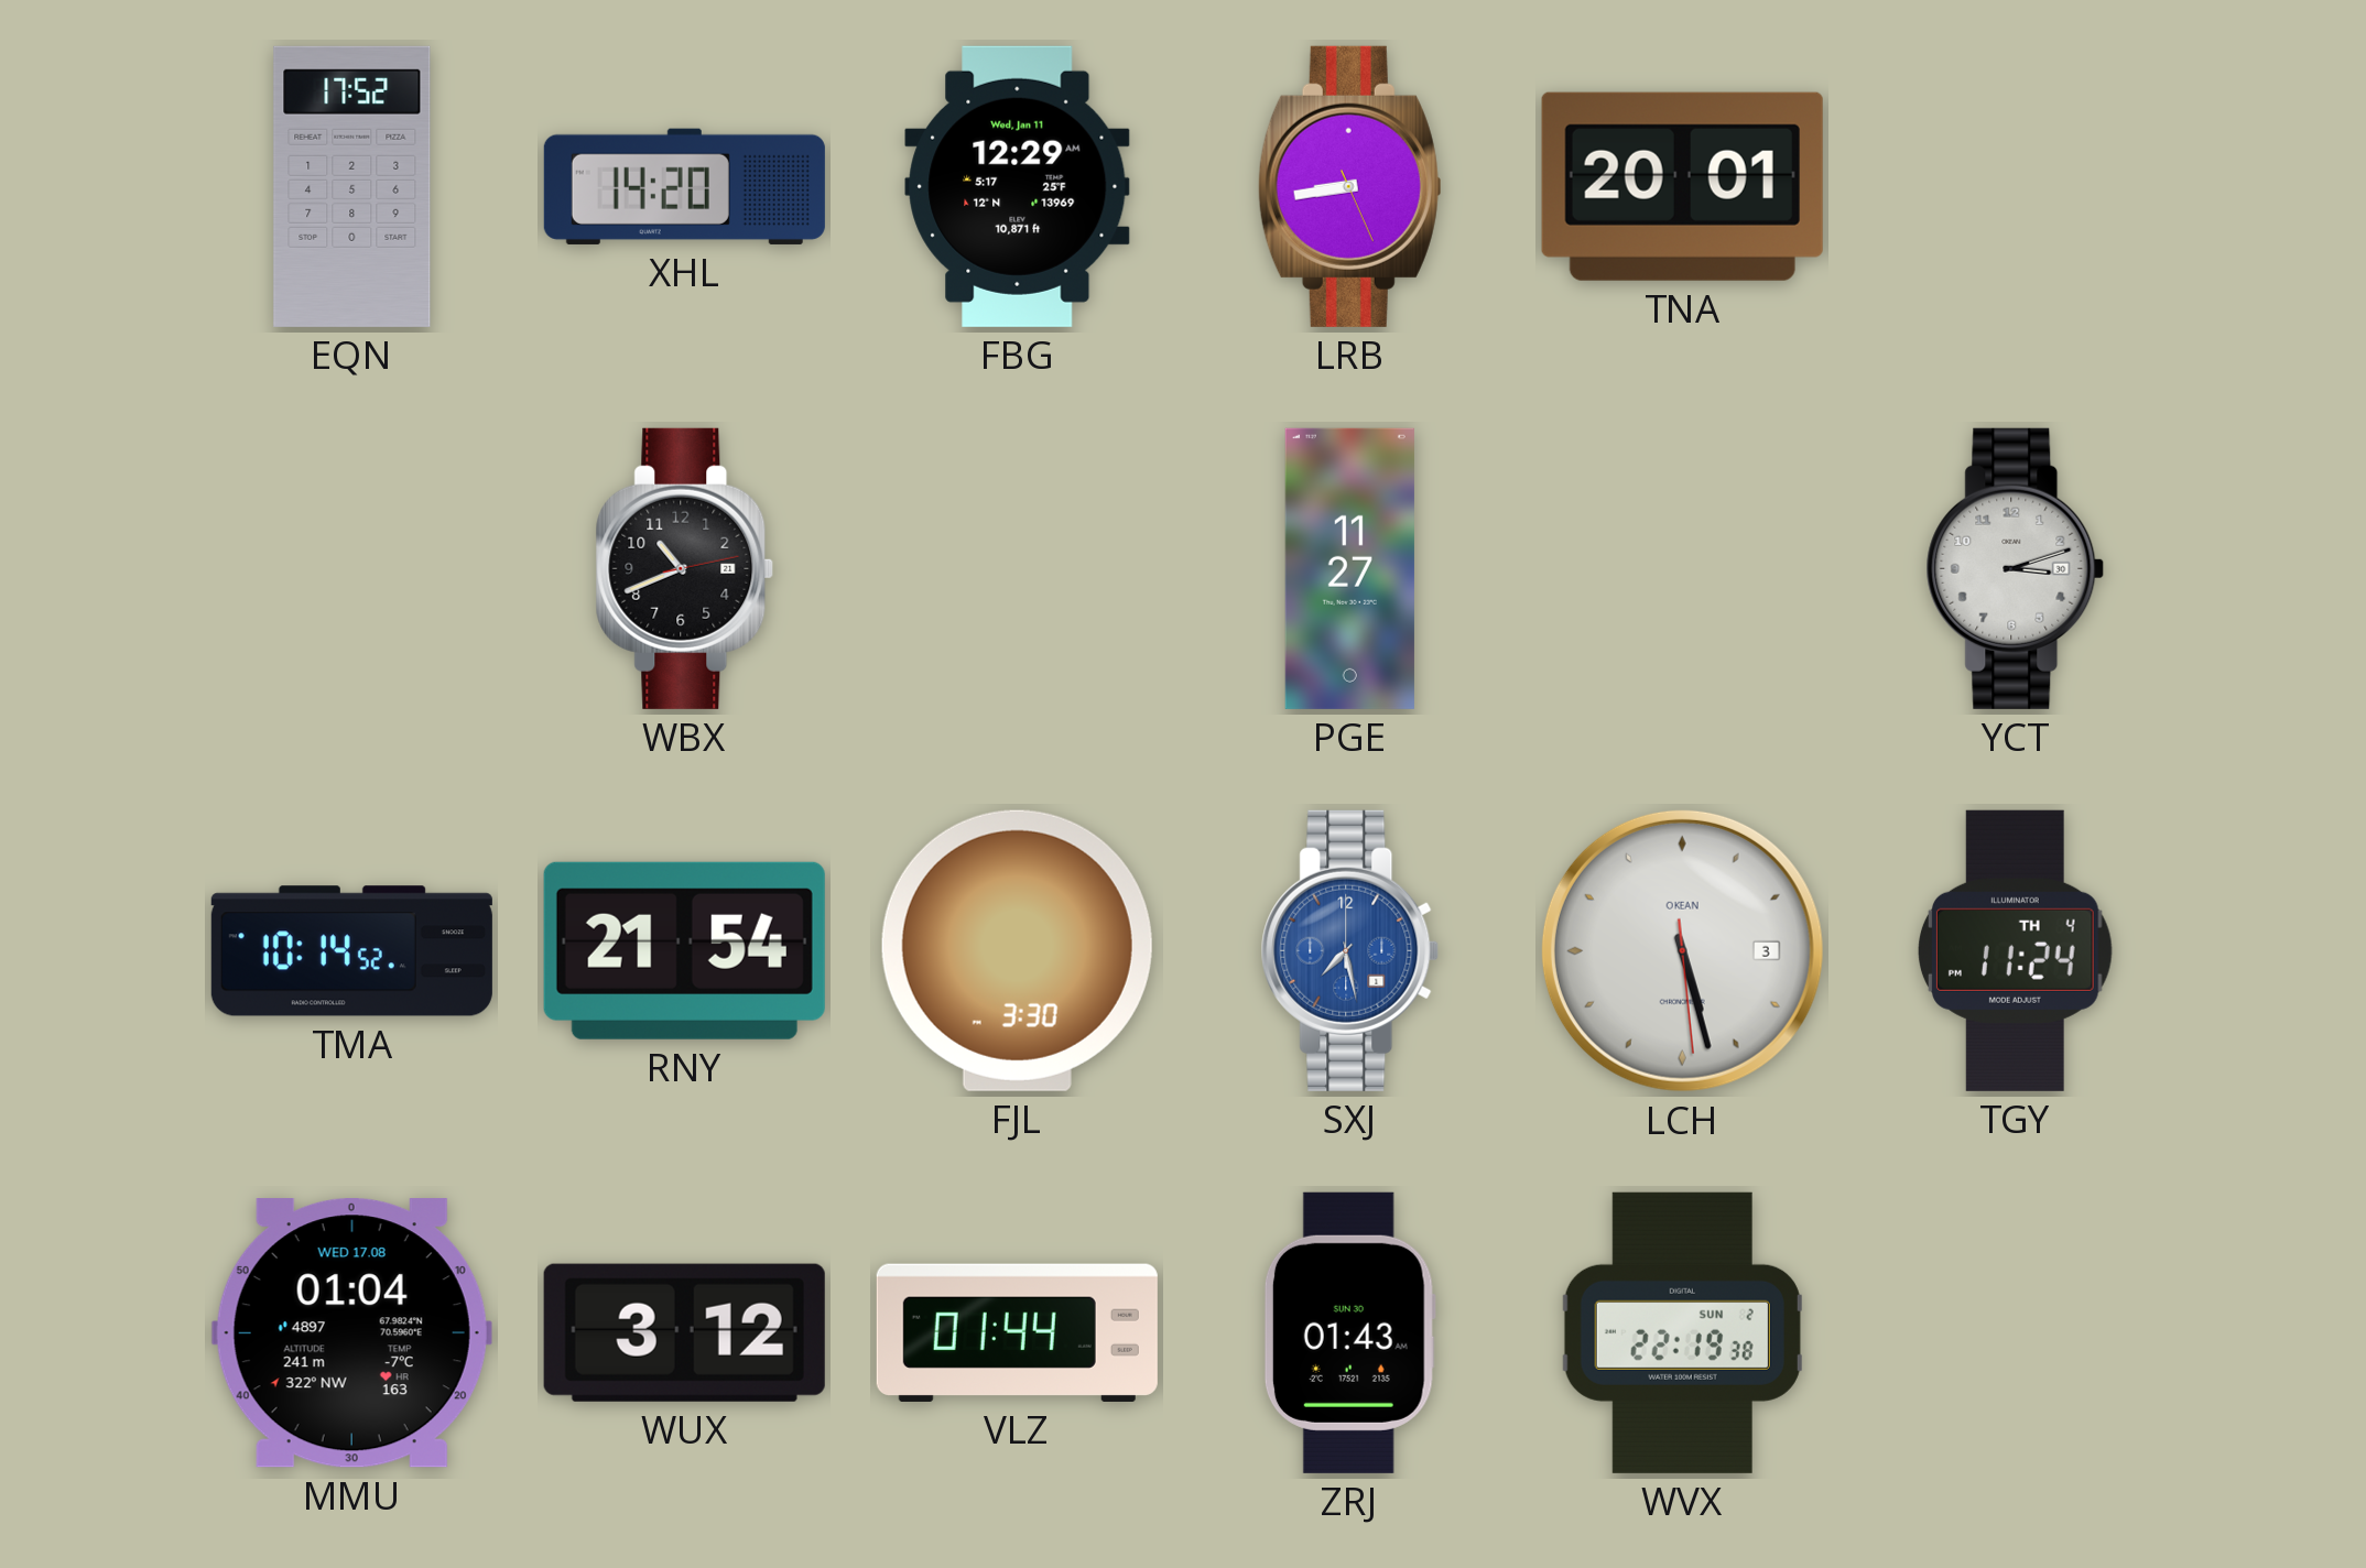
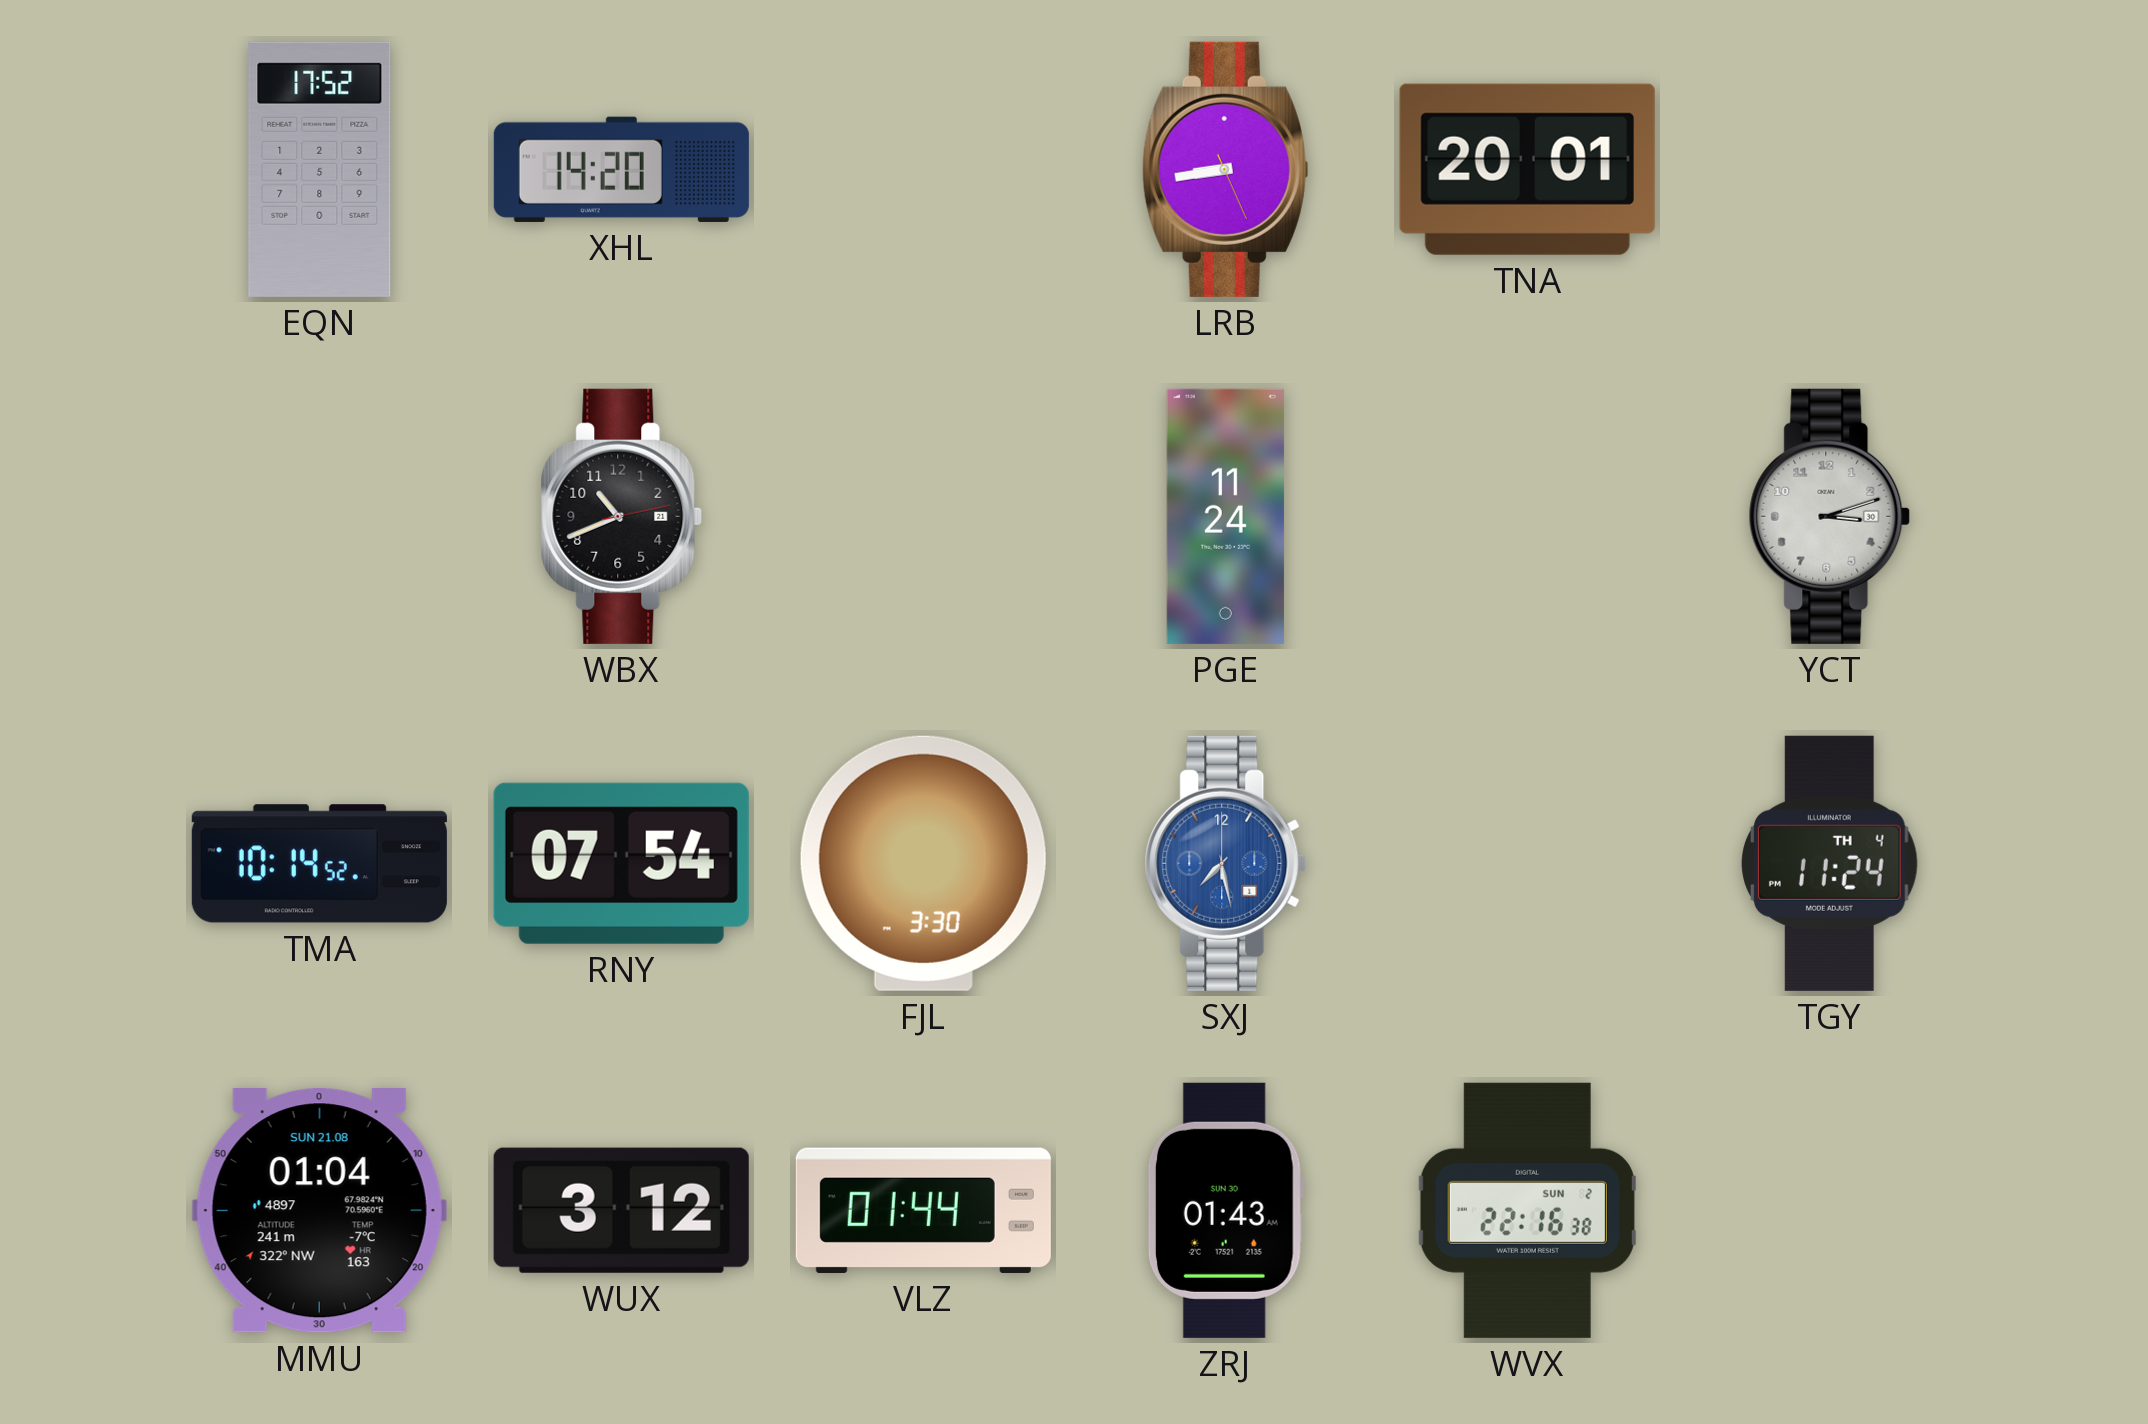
FBG: 12:29 -> none (1018, 186)
PGE: 11:27 -> 11:24 (1225, 516)
RNY: 21:54 -> 07:54 (621, 863)
LCH: 5:27 -> none (1682, 950)
MMU date: WED 17.08 -> SUN 21.08 (319, 1211)
WVX: 22:19 -> 22:16 (1527, 1210)
